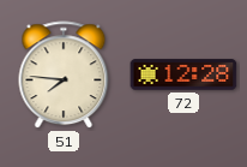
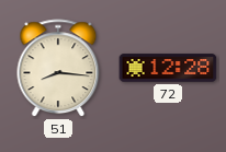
51: 7:46 -> 8:16 (58, 69)
